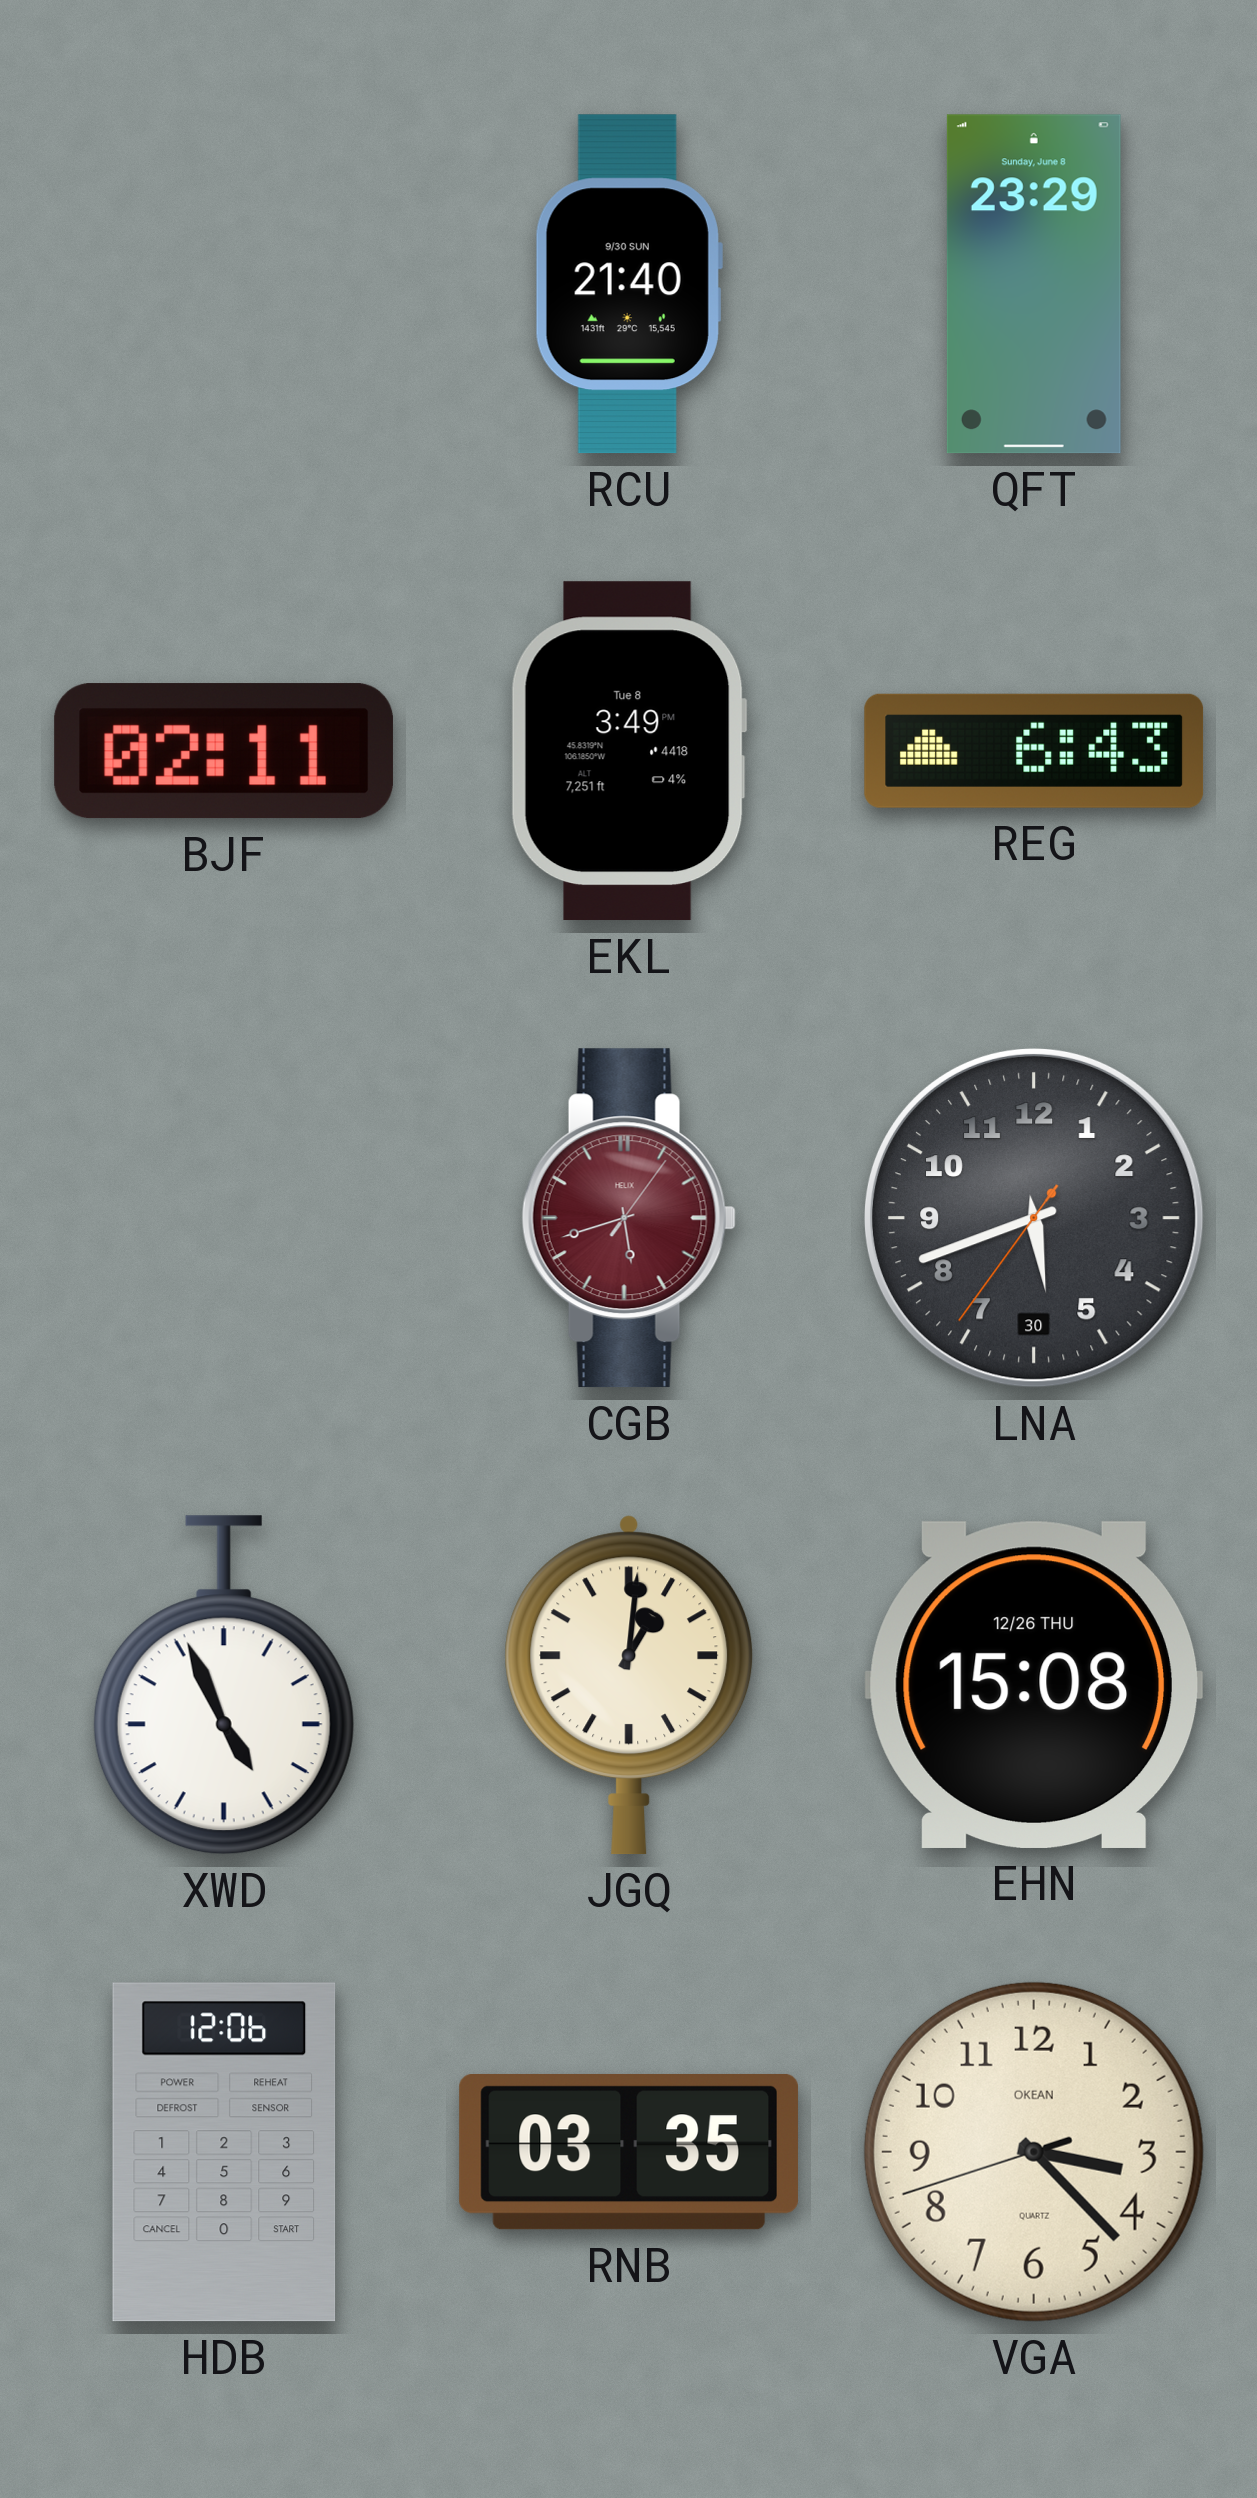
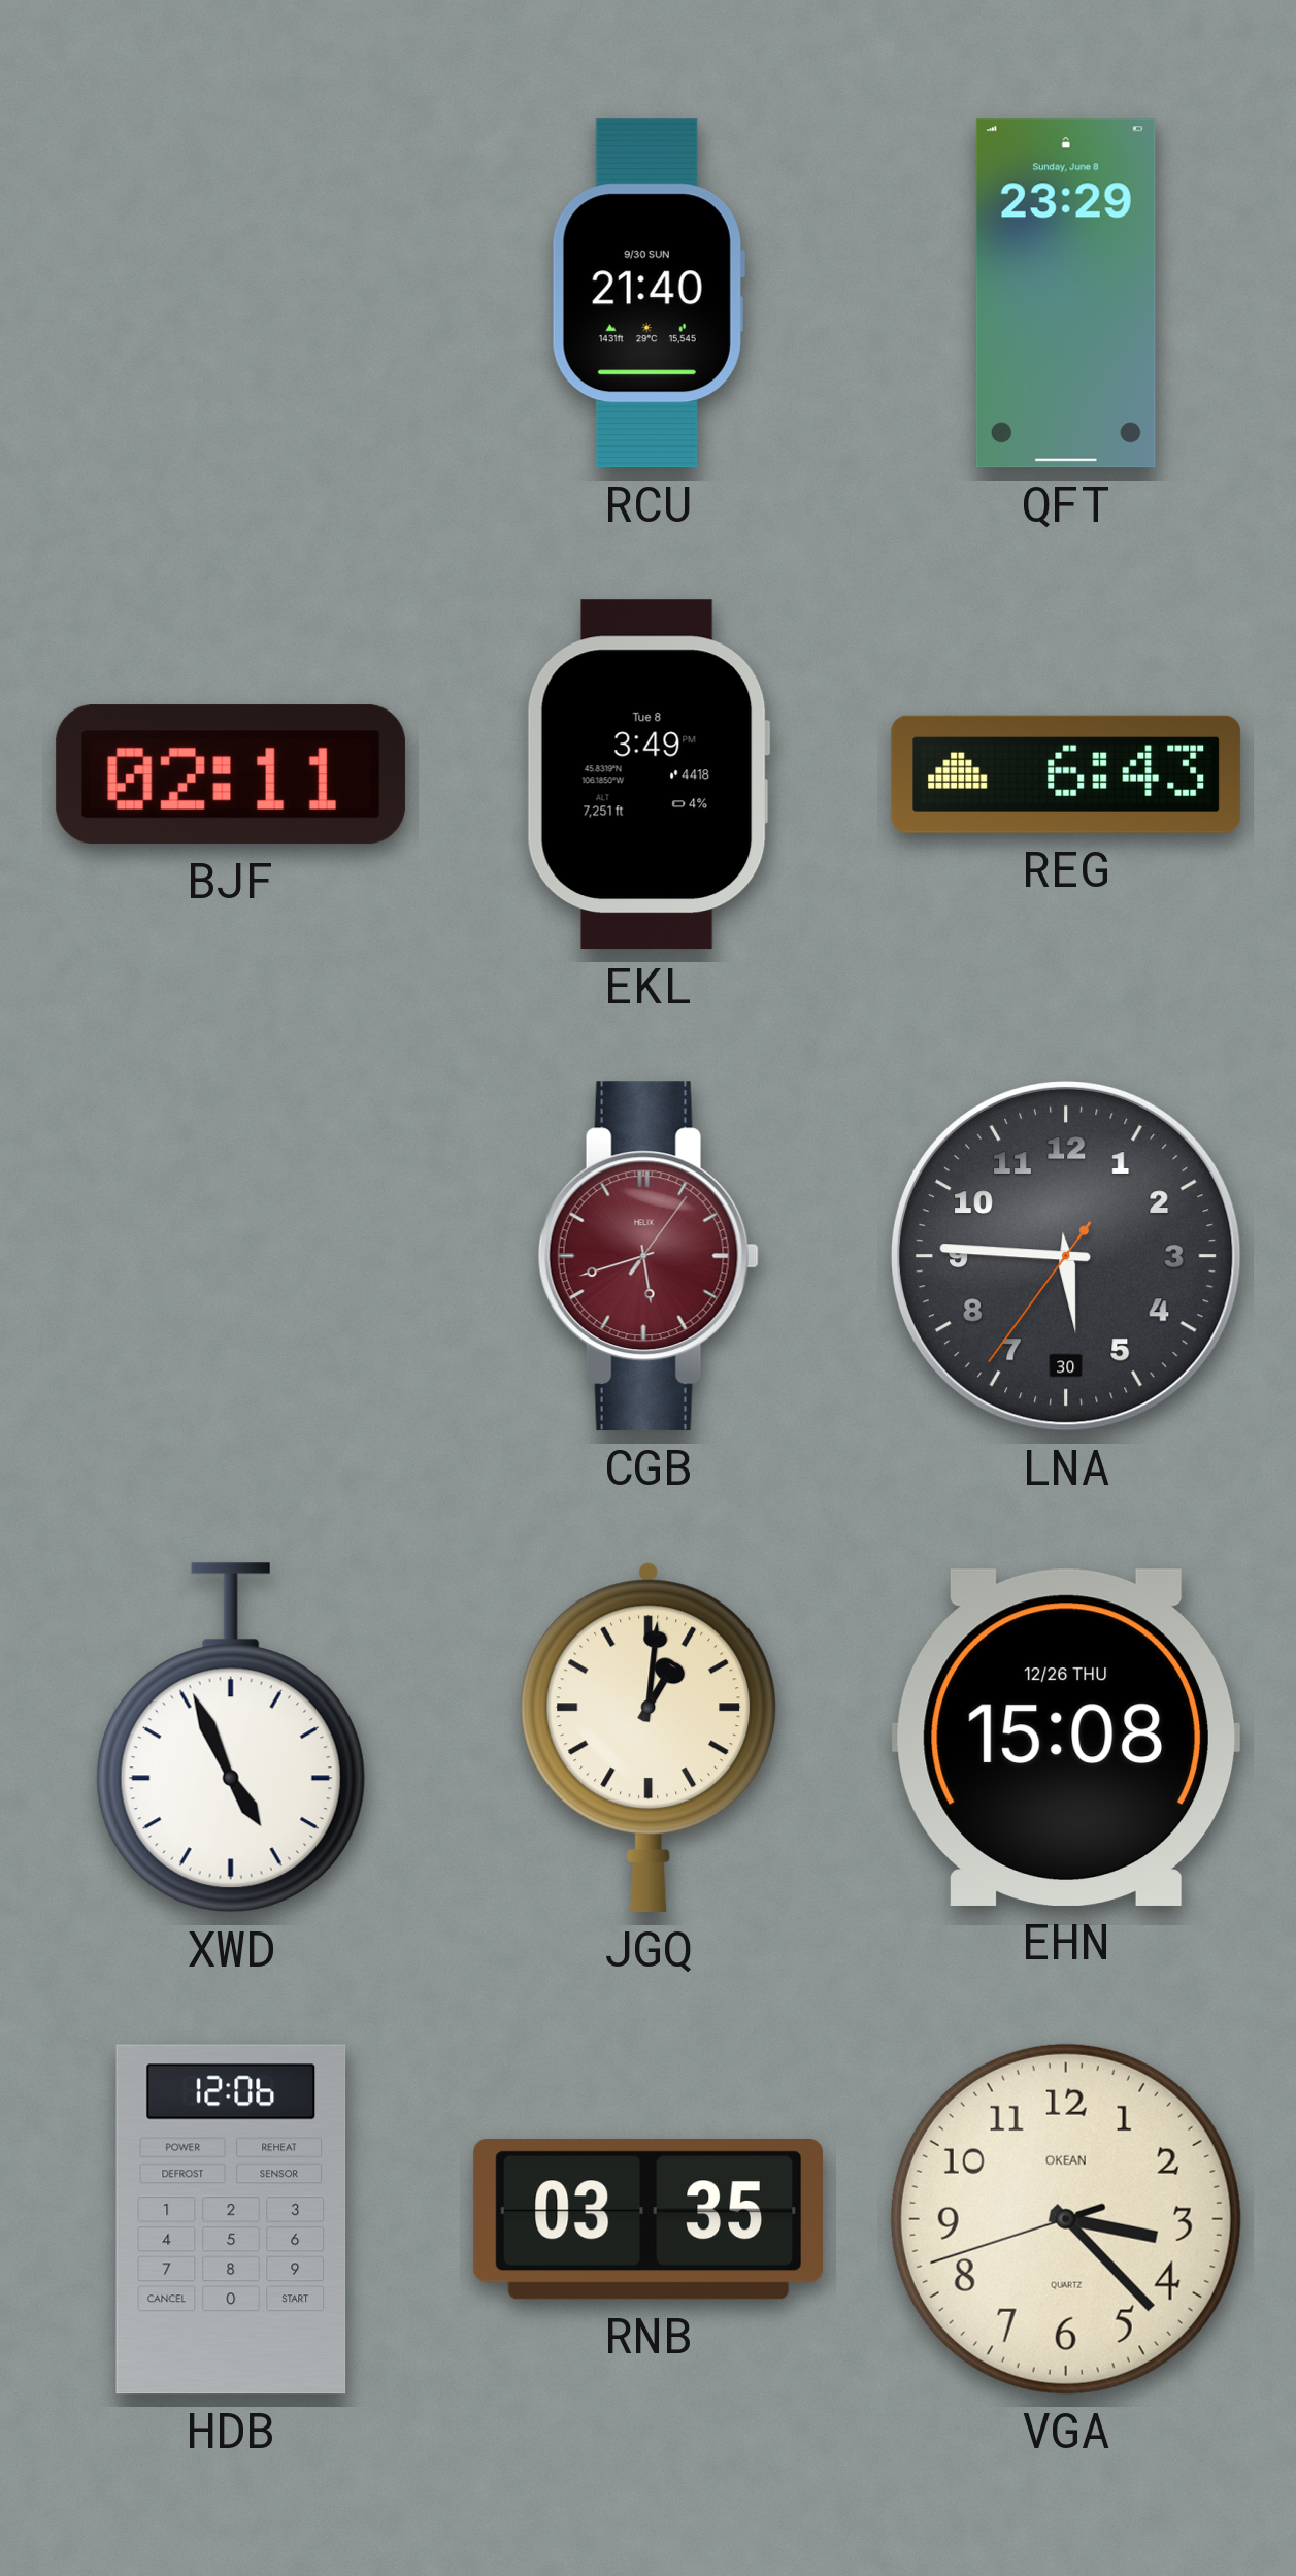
LNA: 5:41 -> 5:45 (1066, 1256)
